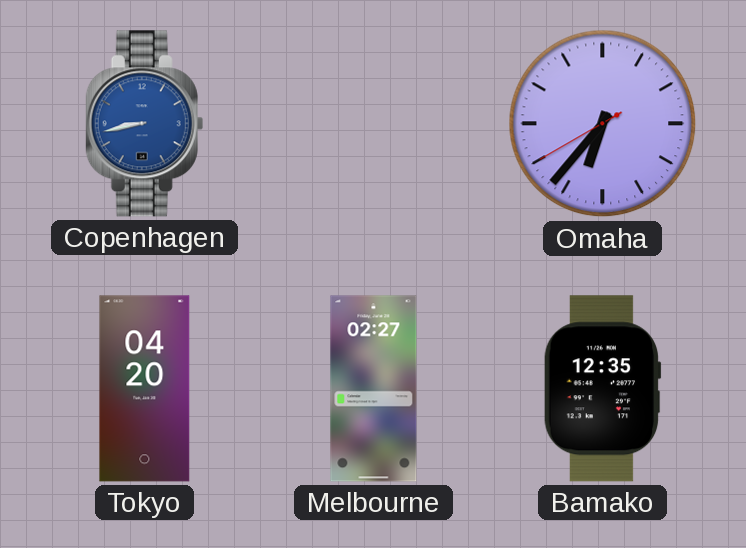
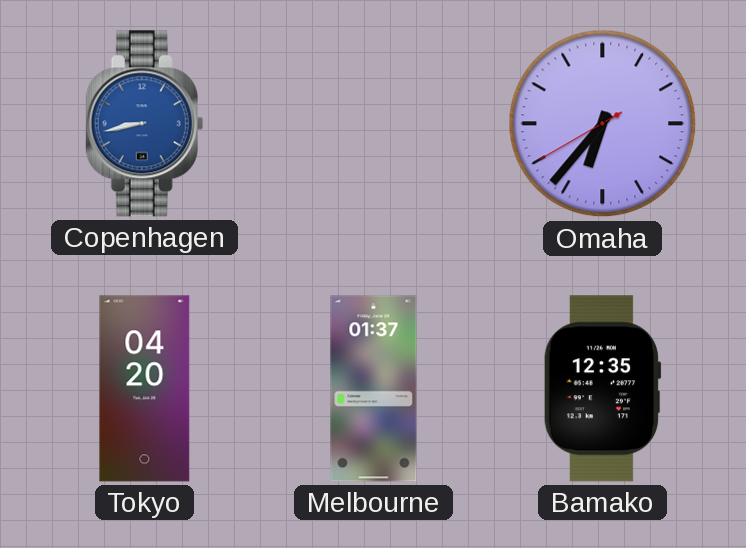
Melbourne: 02:27 -> 01:37 (374, 389)
